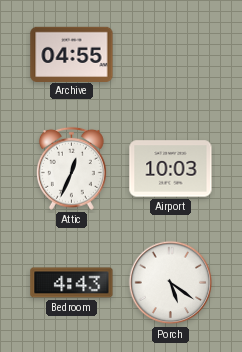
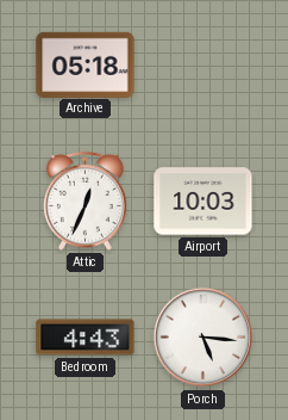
Archive: 04:55 -> 05:18 (86, 64)
Porch: 5:21 -> 5:16 (204, 338)
